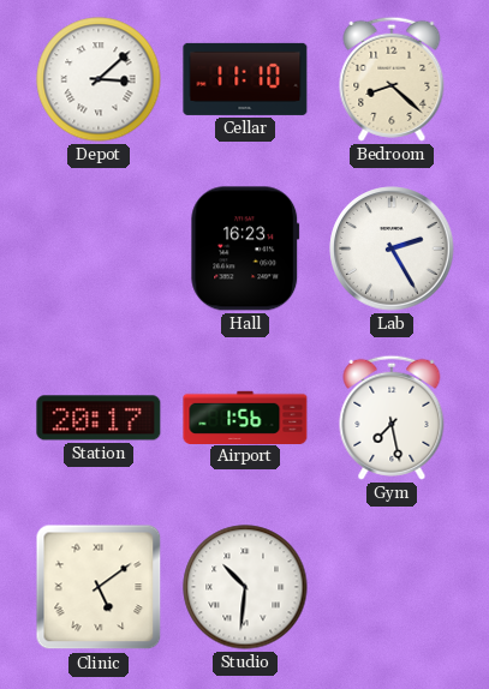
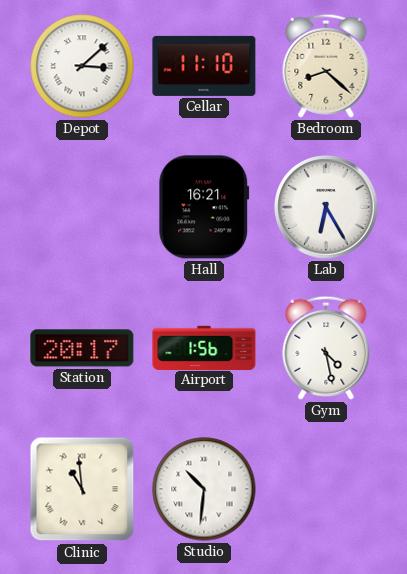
Hall: 16:23 -> 16:21 (204, 207)
Lab: 2:25 -> 6:25 (326, 207)
Gym: 7:28 -> 4:28 (326, 348)
Clinic: 5:09 -> 10:59 (82, 489)
